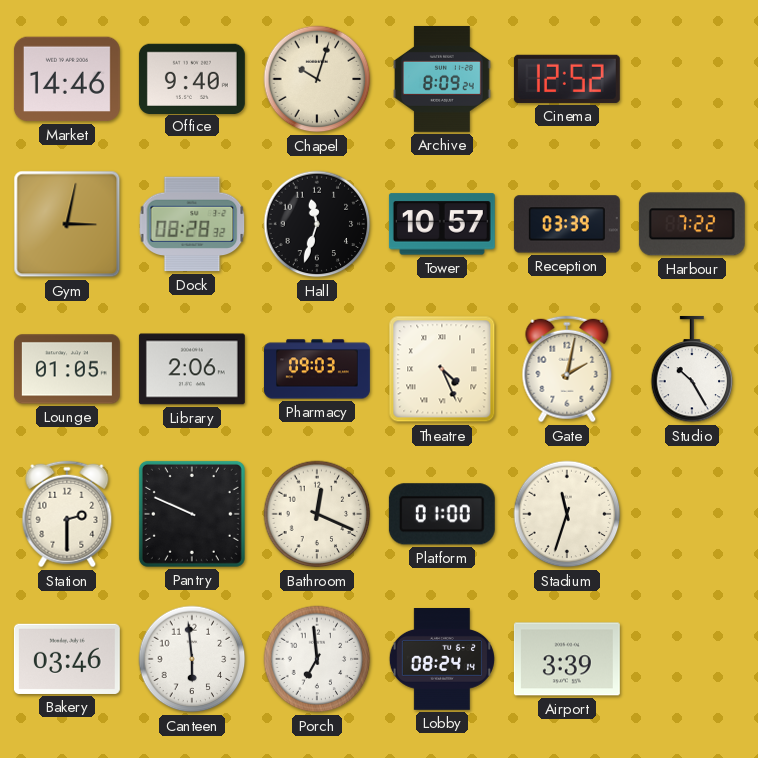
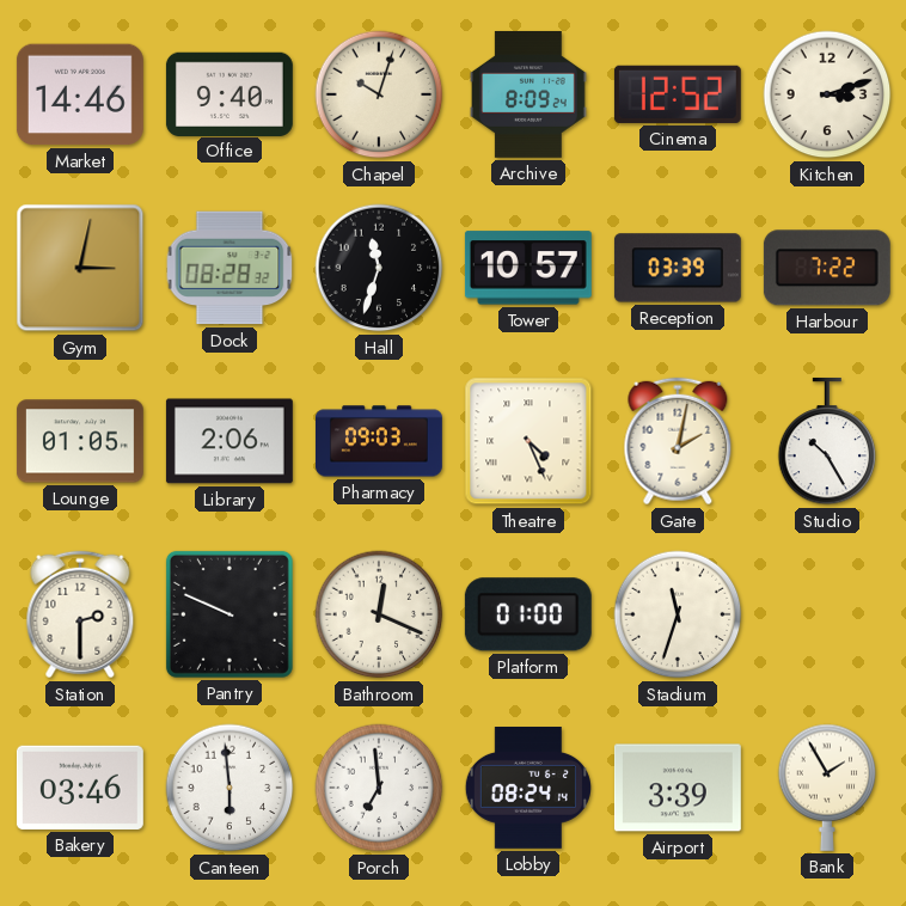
Kitchen: none -> 3:12 (827, 94)
Bank: none -> 1:55 (827, 788)
